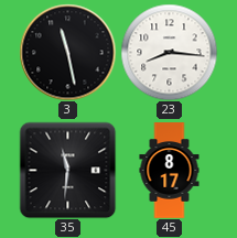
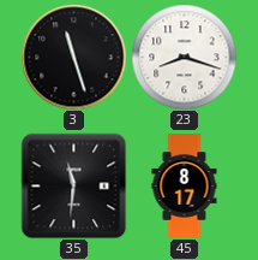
3: 11:28 -> 11:27 (73, 57)
23: 8:16 -> 8:18 (184, 57)
